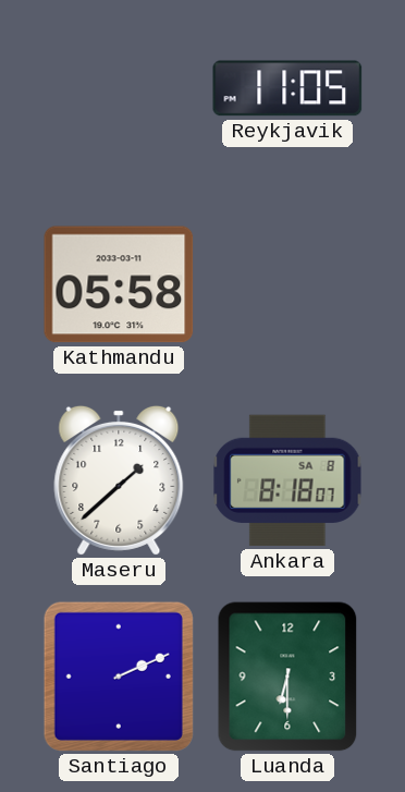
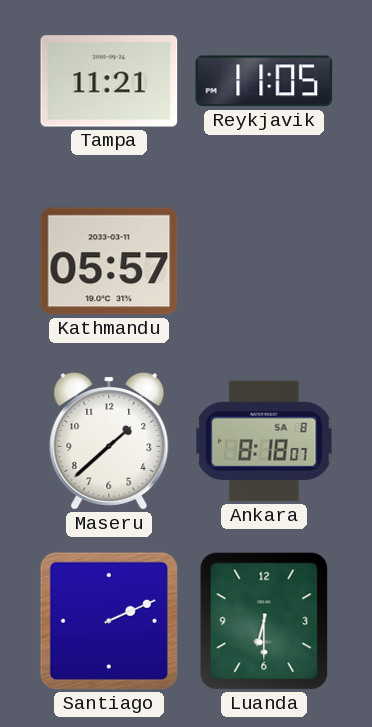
Tampa: none -> 11:21 (109, 81)
Kathmandu: 05:58 -> 05:57 (109, 261)
